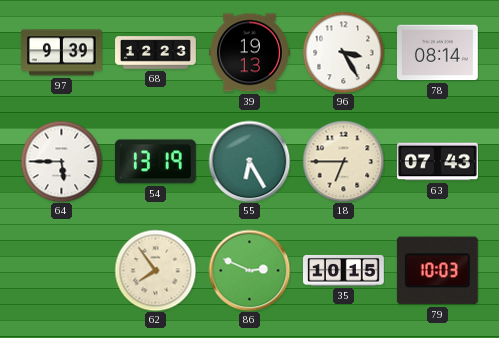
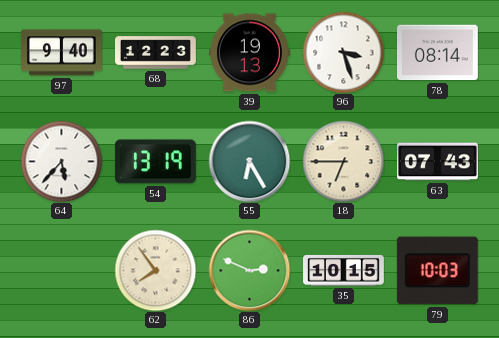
97: 9:39 -> 9:40 (62, 53)
96: 3:25 -> 3:27 (343, 52)
64: 5:45 -> 5:37 (61, 161)
